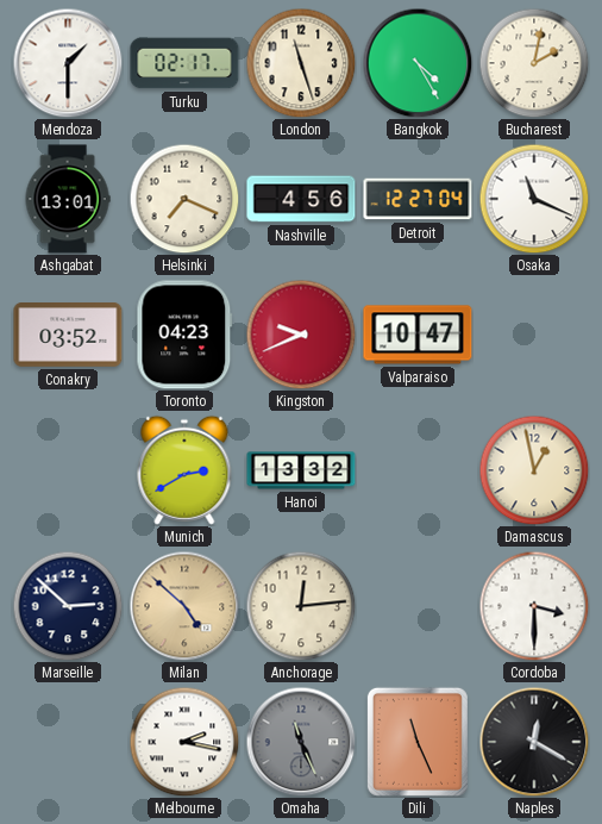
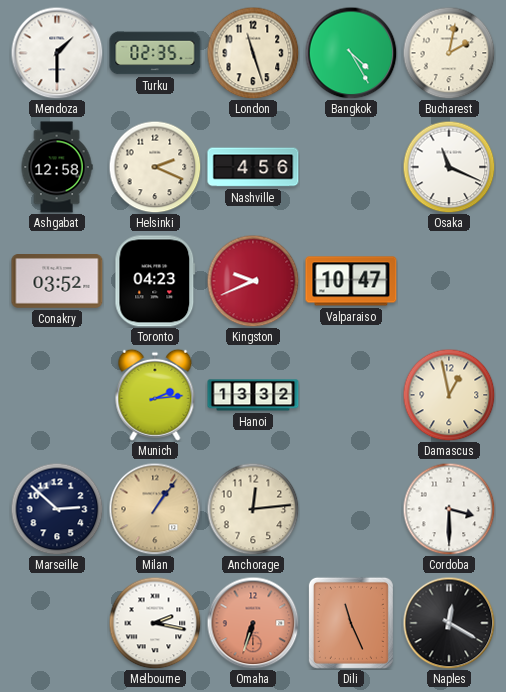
Turku: 02:17 -> 02:35 (155, 53)
Ashgabat: 13:01 -> 12:58 (57, 167)
Helsinki: 7:19 -> 2:19 (155, 167)
Detroit: 12:27 -> none (418, 199)
Munich: 2:40 -> 2:14 (155, 395)
Milan: 4:52 -> 1:06 (155, 509)
Omaha: 11:26 -> 6:33 (253, 623)
Omaha dial: grey -> salmon (253, 623)
